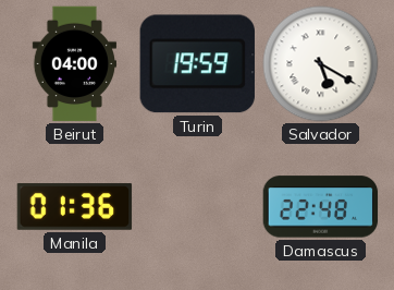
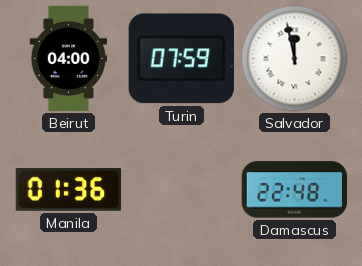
Turin: 19:59 -> 07:59 (181, 59)
Salvador: 5:20 -> 11:58 (295, 59)
